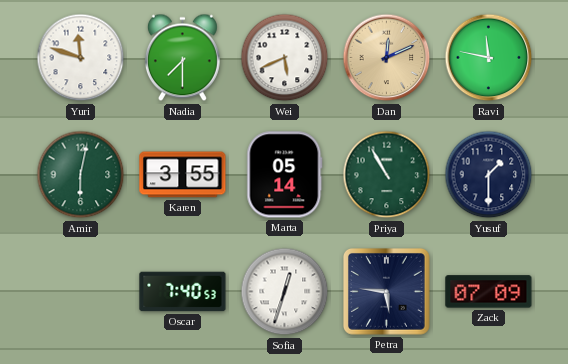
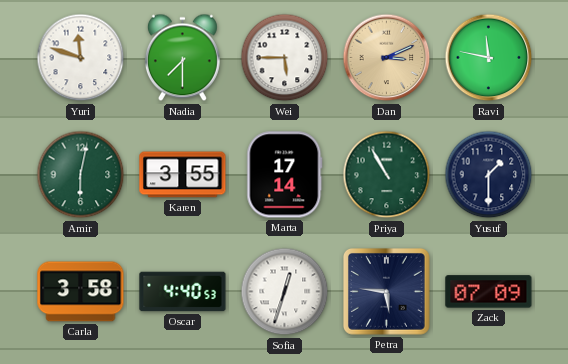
Wei: 5:41 -> 5:45 (285, 58)
Dan: 12:11 -> 3:11 (387, 58)
Marta: 05:14 -> 17:14 (285, 175)
Carla: none -> 3:58 (81, 292)
Oscar: 7:40 -> 4:40 (183, 292)
